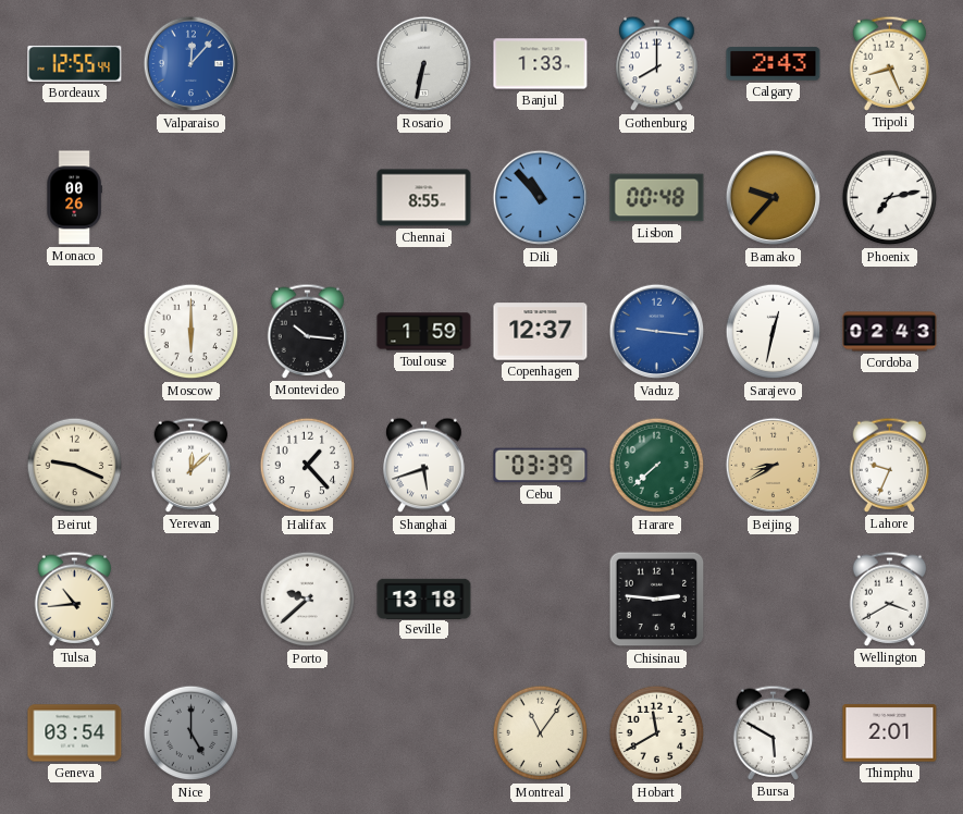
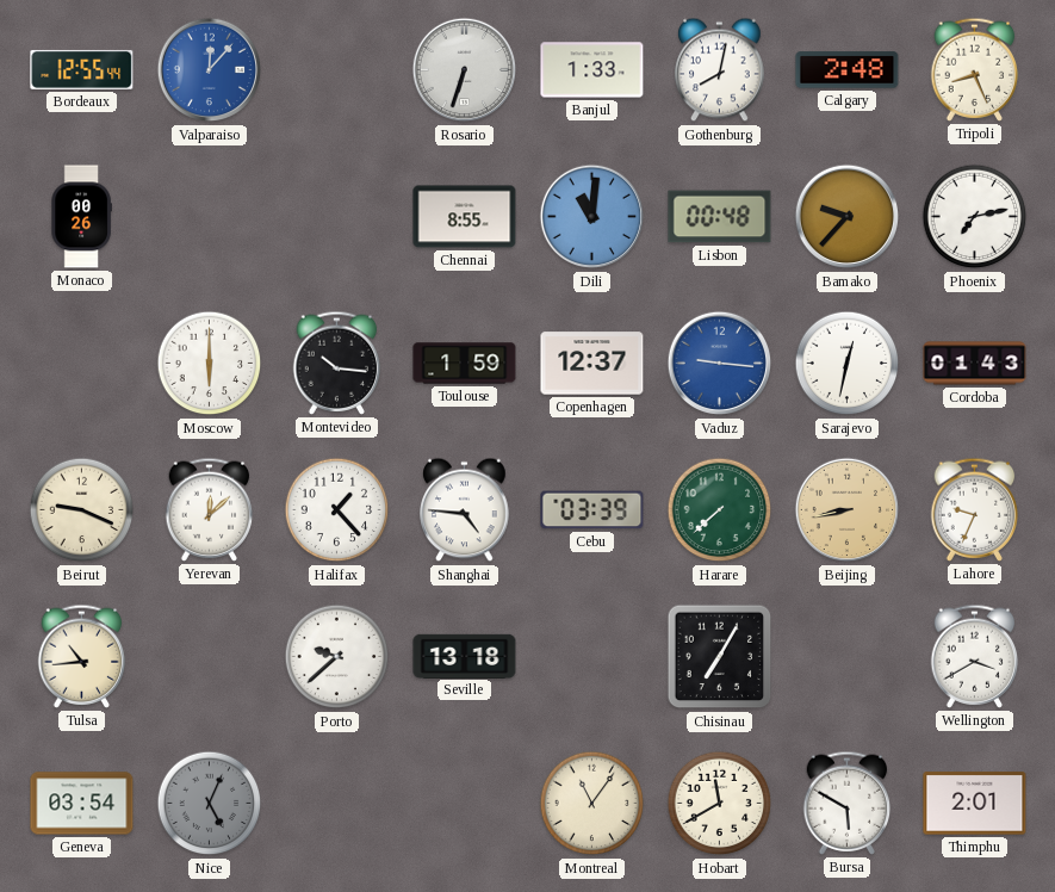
Rosario: 6:32 -> 6:33 (465, 70)
Gothenburg: 8:00 -> 8:02 (720, 70)
Calgary: 2:43 -> 2:48 (848, 70)
Dili: 10:53 -> 11:01 (592, 217)
Cordoba: 02:43 -> 01:43 (975, 364)
Shanghai: 5:42 -> 4:46 (465, 510)
Beijing: 8:40 -> 8:43 (848, 510)
Chisinau: 2:46 -> 7:05 (720, 657)
Nice: 5:00 -> 5:04 (210, 804)
